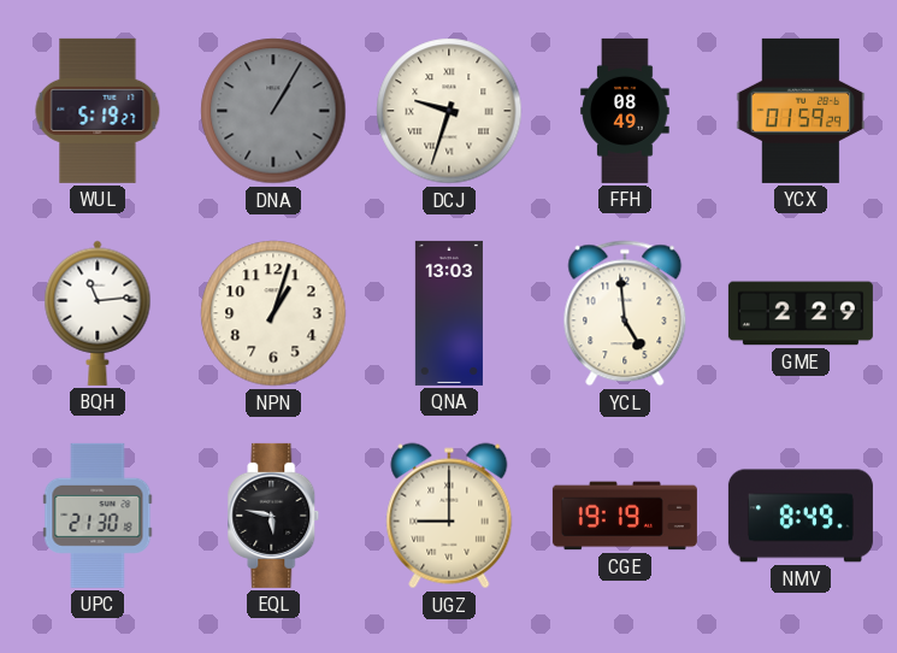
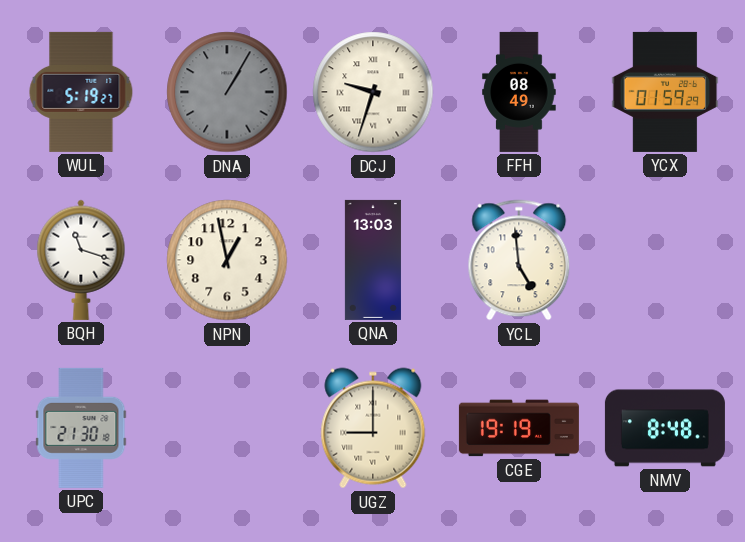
BQH: 11:14 -> 11:18 (81, 260)
NPN: 1:03 -> 12:58 (227, 260)
GME: 2:29 -> none (801, 313)
EQL: 5:47 -> none (273, 516)
NMV: 8:49 -> 8:48 (665, 428)
